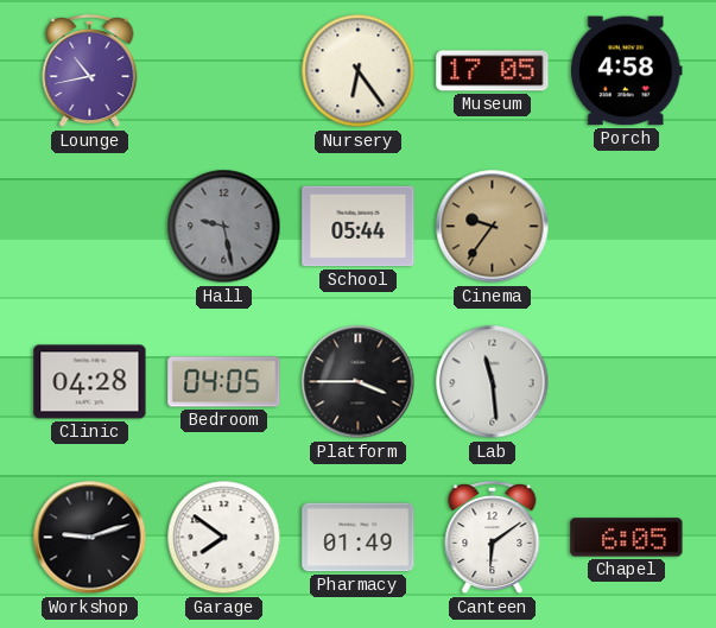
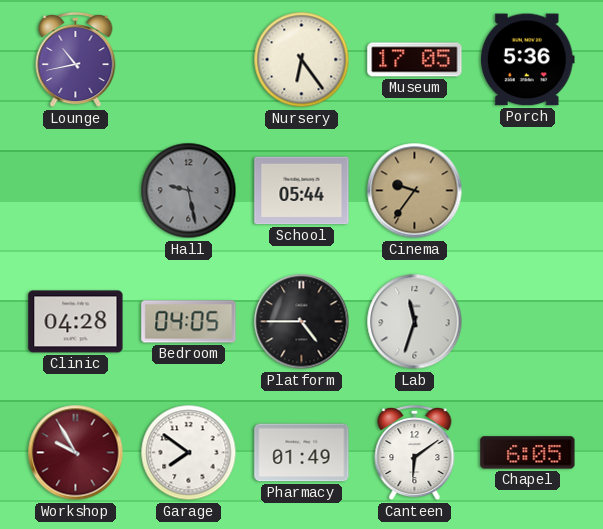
Porch: 4:58 -> 5:36 (527, 60)
Platform: 3:45 -> 4:45 (302, 322)
Lab: 11:29 -> 11:33 (415, 322)
Workshop: 9:12 -> 9:55 (76, 453)
Workshop dial: black -> burgundy (76, 453)
